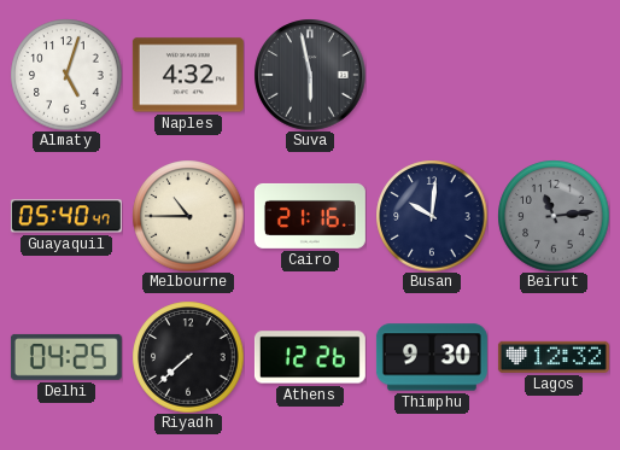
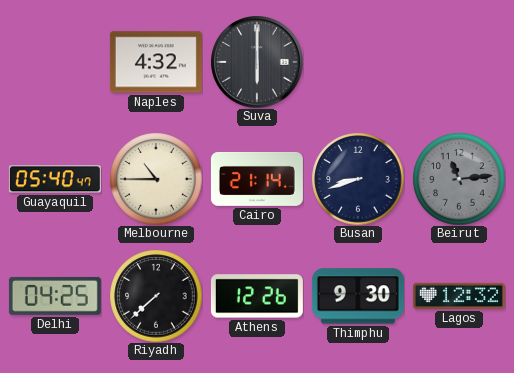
Almaty: 5:03 -> none (66, 75)
Suva: 5:58 -> 6:00 (257, 62)
Cairo: 21:16 -> 21:14 (257, 179)
Busan: 10:01 -> 8:42 (358, 179)
